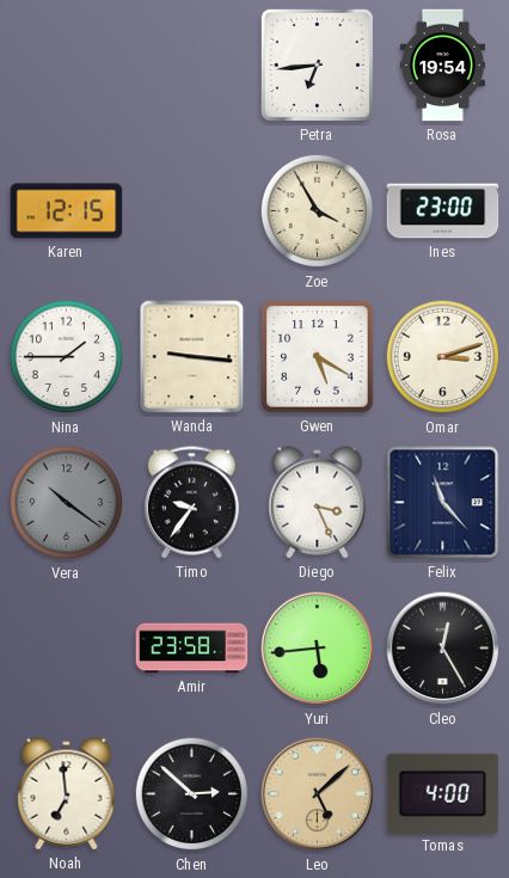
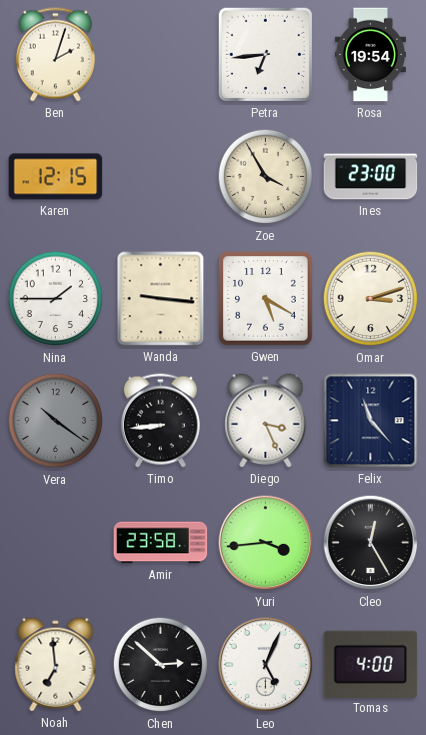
Ben: none -> 2:03 (55, 55)
Timo: 9:36 -> 8:44 (160, 421)
Yuri: 5:44 -> 3:44 (266, 543)
Leo: 5:08 -> 5:04 (266, 665)
Leo dial: champagne -> white (266, 665)
